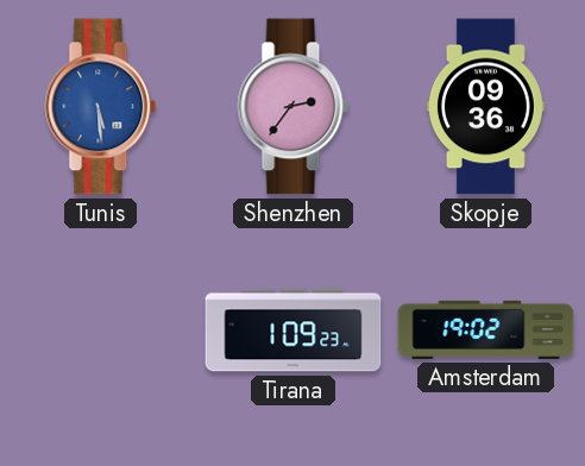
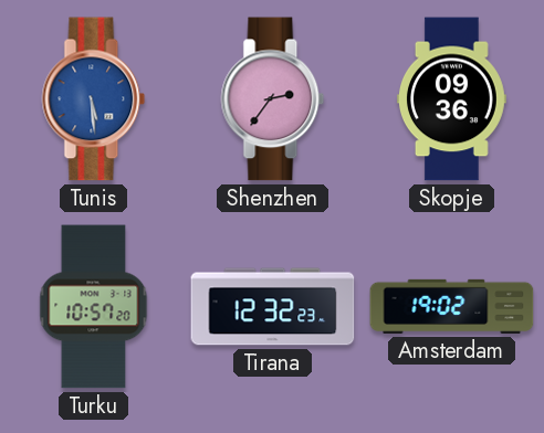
Turku: none -> 10:57 (94, 307)
Tirana: 1:09 -> 12:32 (273, 307)
